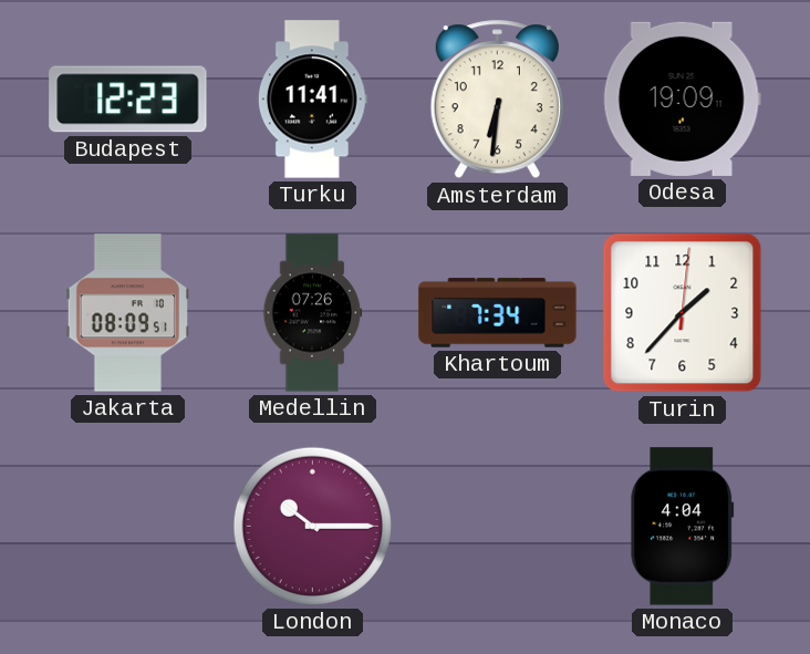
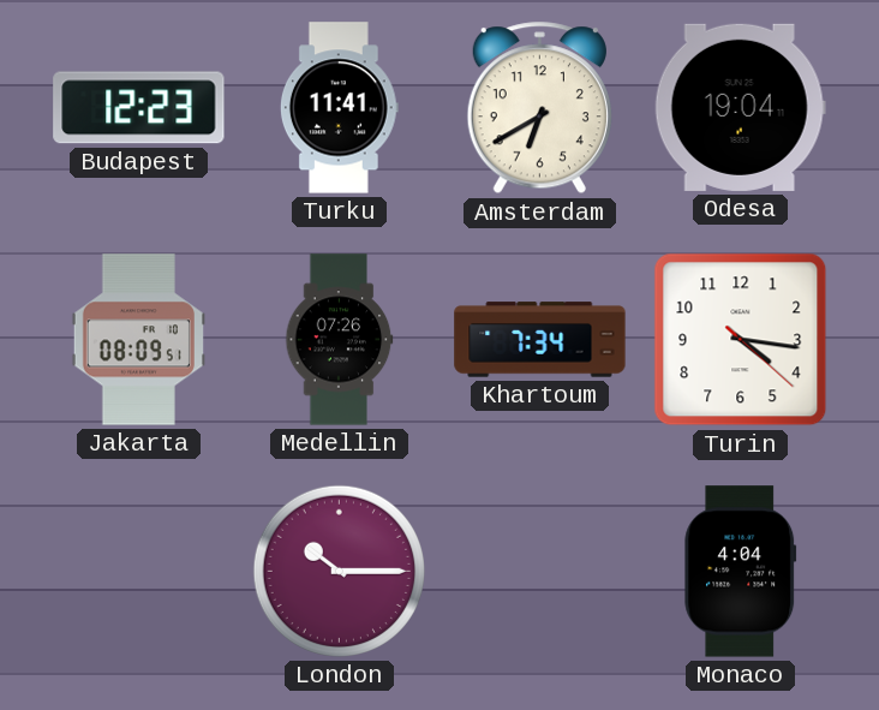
Amsterdam: 6:31 -> 6:40 (539, 108)
Odesa: 19:09 -> 19:04 (740, 107)
Turin: 1:37 -> 4:16 (741, 340)
